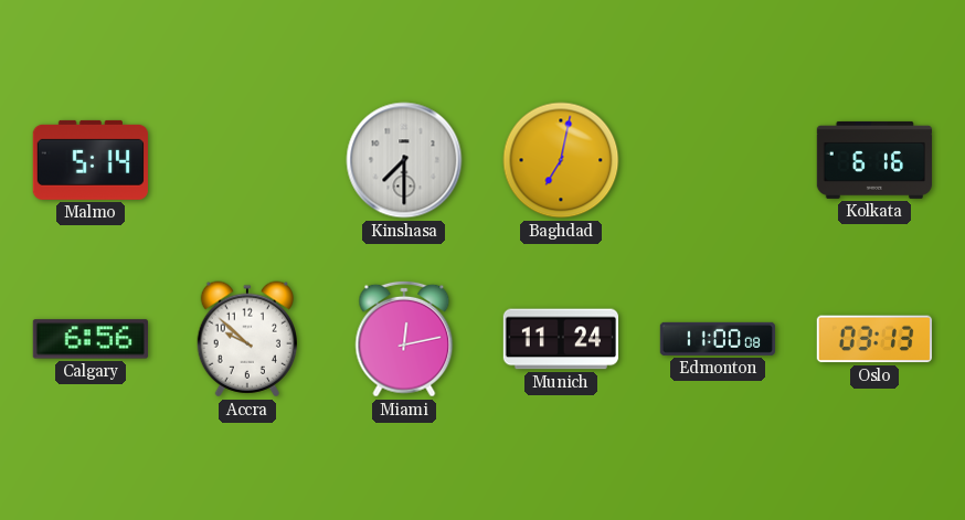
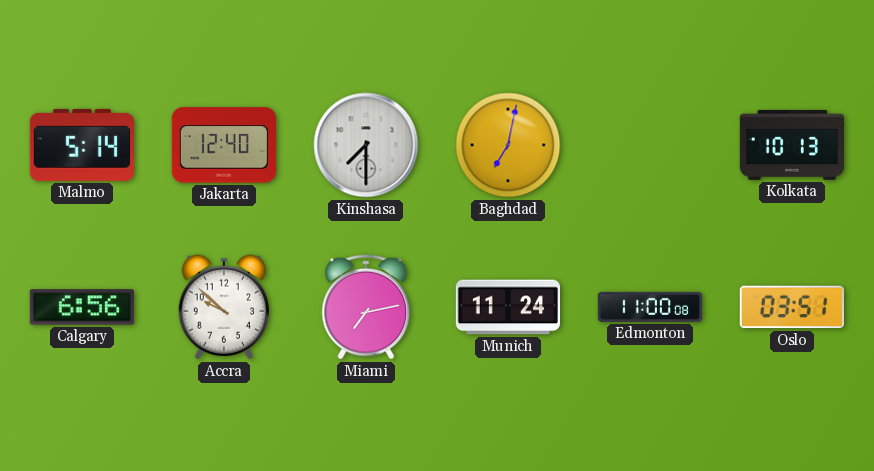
Jakarta: none -> 12:40 (224, 145)
Kolkata: 6:16 -> 10:13 (791, 145)
Miami: 12:13 -> 7:13 (366, 307)
Oslo: 03:13 -> 03:51 (792, 307)
